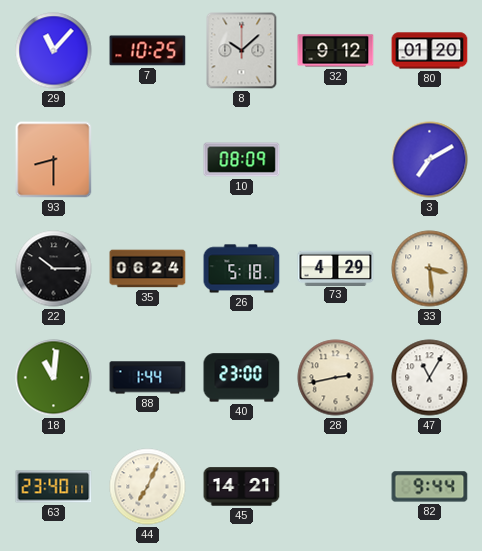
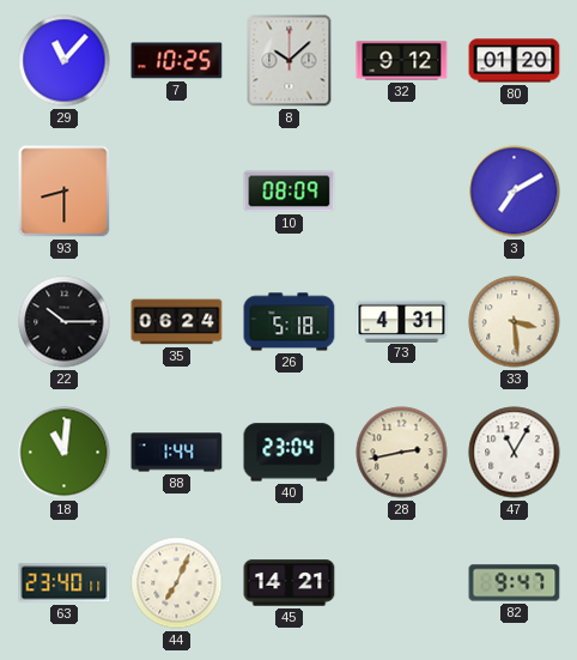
73: 4:29 -> 4:31 (402, 321)
40: 23:00 -> 23:04 (290, 453)
82: 9:44 -> 9:47 (515, 583)
